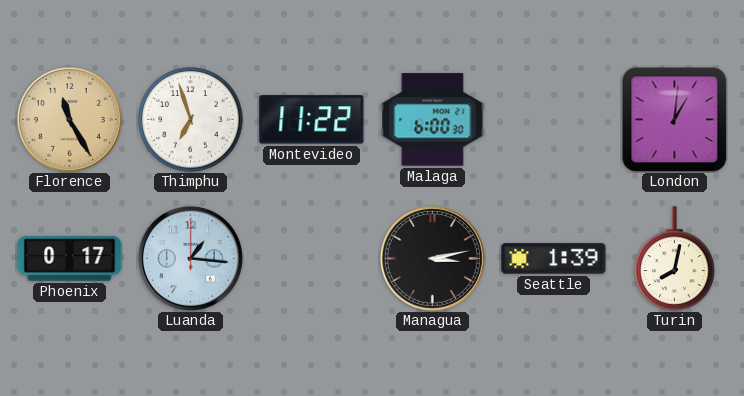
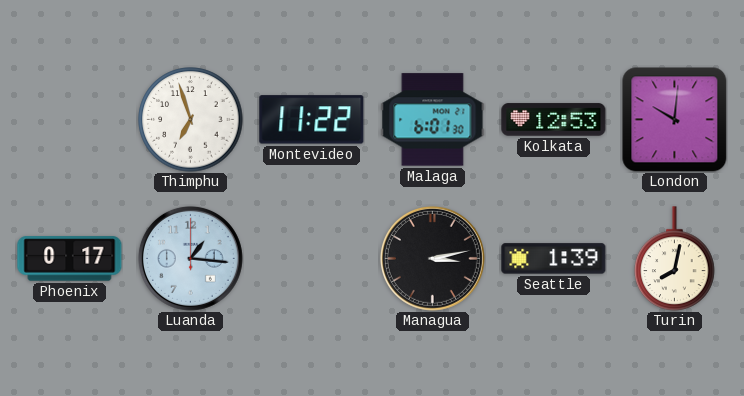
Florence: 11:25 -> none (69, 119)
Malaga: 6:00 -> 6:01 (433, 120)
Kolkata: none -> 12:53 (554, 120)
London: 1:01 -> 10:01 (674, 119)
